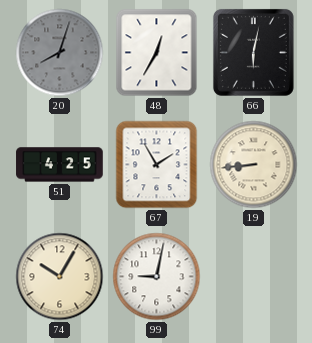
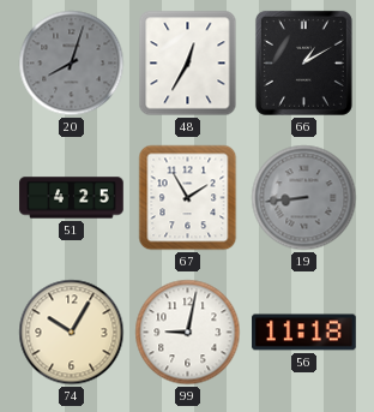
66: 6:02 -> 1:10 (303, 62)
19 dial: cream -> grey (304, 198)
56: none -> 11:18 (304, 333)
